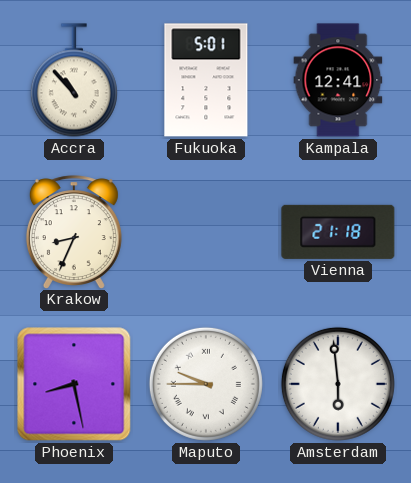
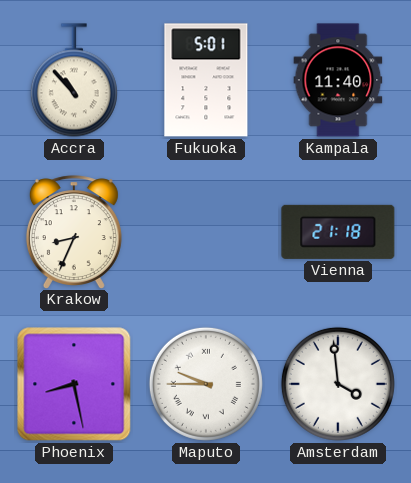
Kampala: 12:41 -> 11:40 (338, 80)
Amsterdam: 5:59 -> 3:59 (338, 384)
